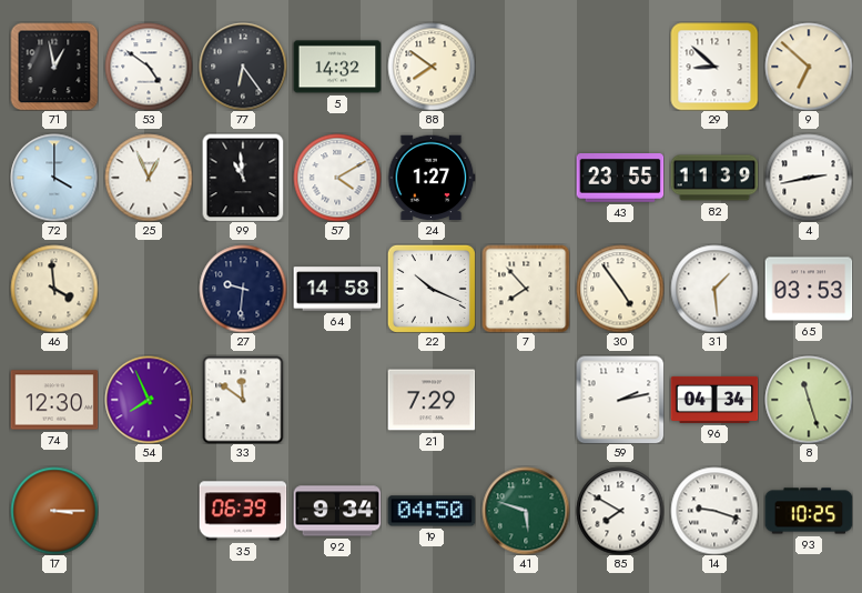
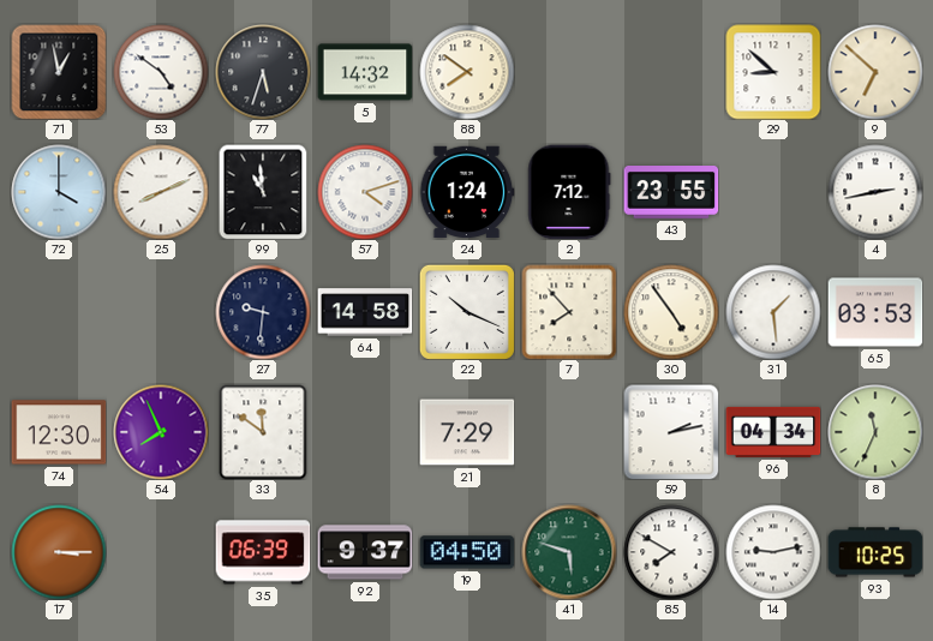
77: 6:24 -> 5:33 (263, 72)
25: 12:56 -> 8:11 (161, 192)
57: 4:10 -> 4:12 (365, 192)
24: 1:27 -> 1:24 (467, 192)
2: none -> 7:12 (569, 192)
82: 11:39 -> none (714, 178)
46: 3:59 -> none (54, 289)
8: 11:27 -> 11:34 (875, 432)
92: 9:34 -> 9:37 (365, 552)
14: 9:18 -> 9:13 (773, 552)
